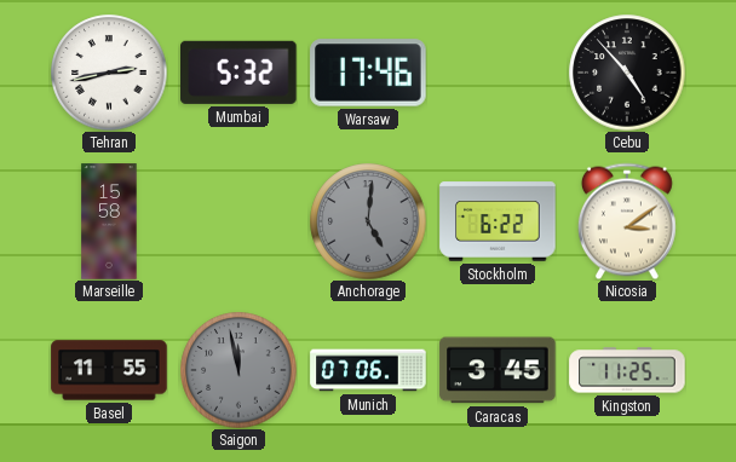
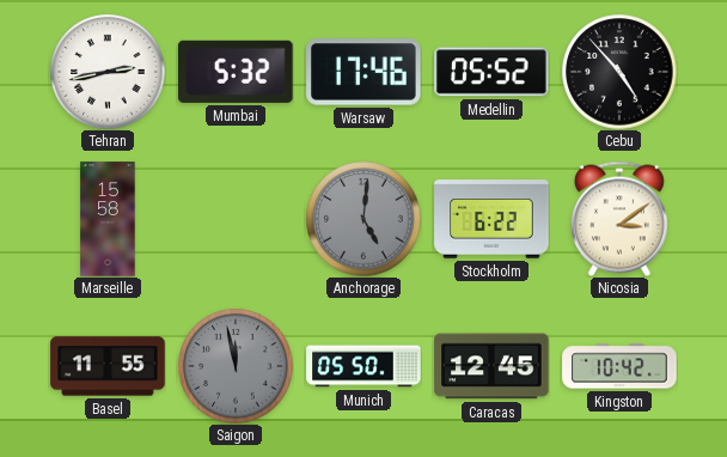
Medellin: none -> 05:52 (491, 72)
Munich: 07:06 -> 05:50 (363, 366)
Caracas: 3:45 -> 12:45 (491, 366)
Kingston: 11:25 -> 10:42 (619, 366)
